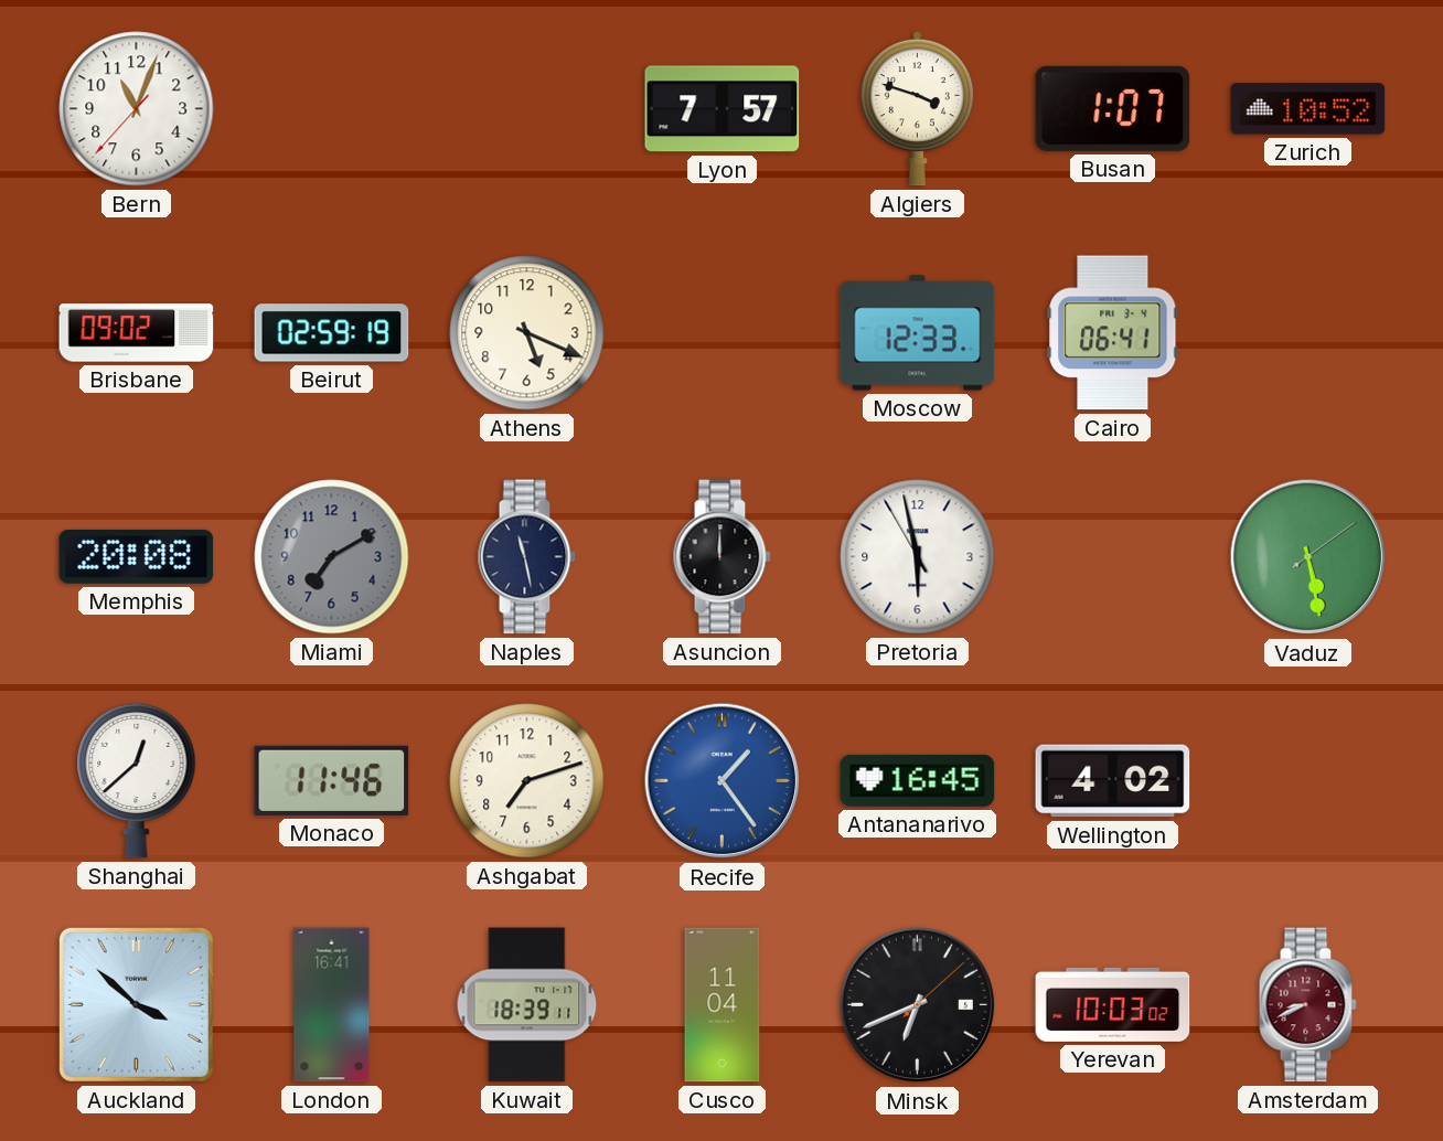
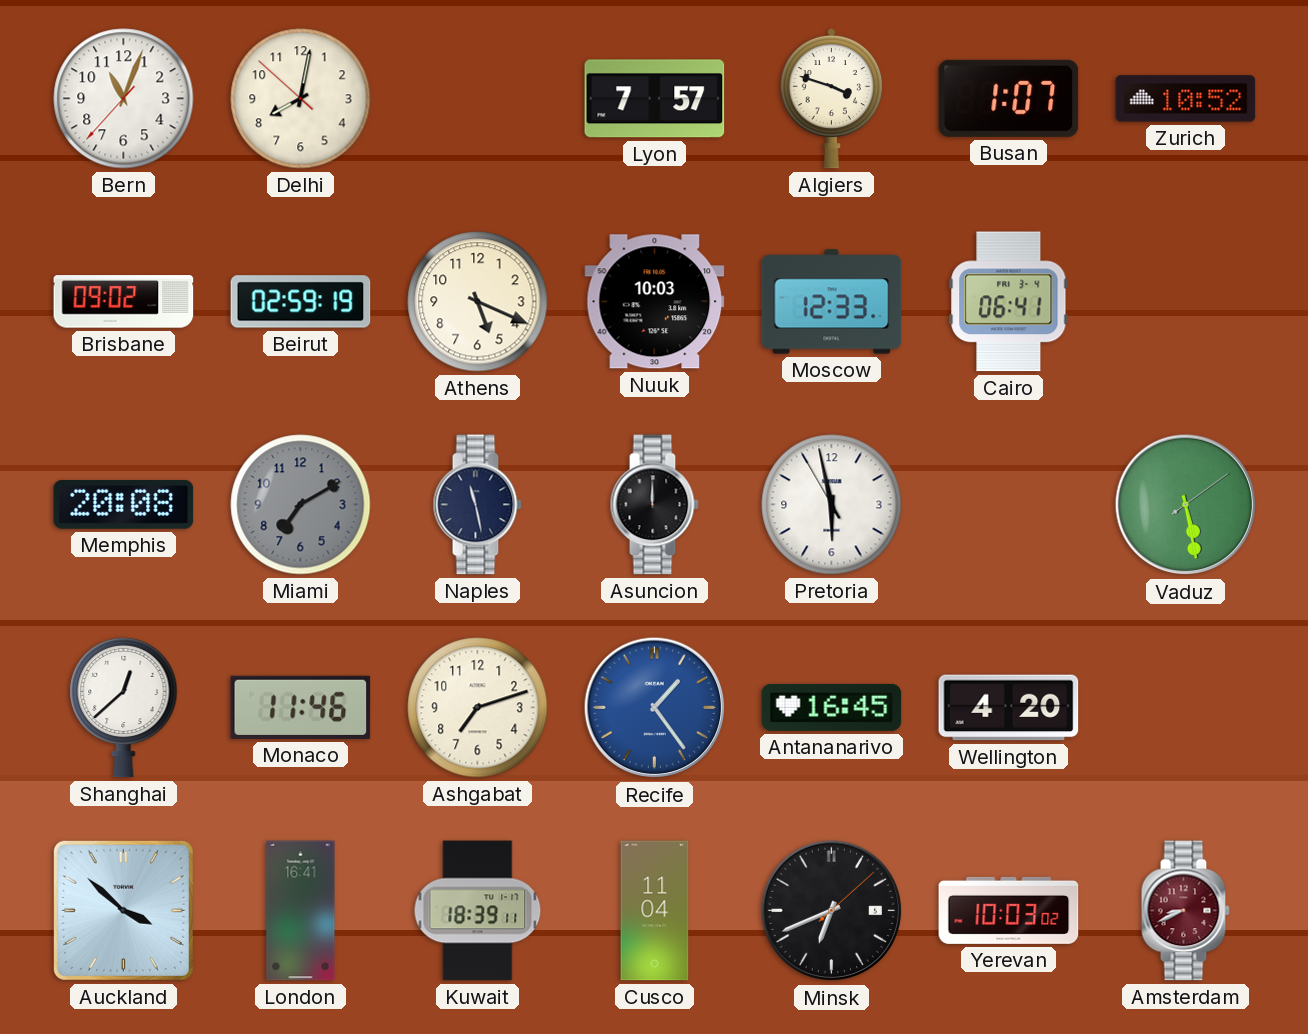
Delhi: none -> 8:01 (301, 99)
Nuuk: none -> 10:03 (655, 302)
Wellington: 4:02 -> 4:20 (1009, 708)
